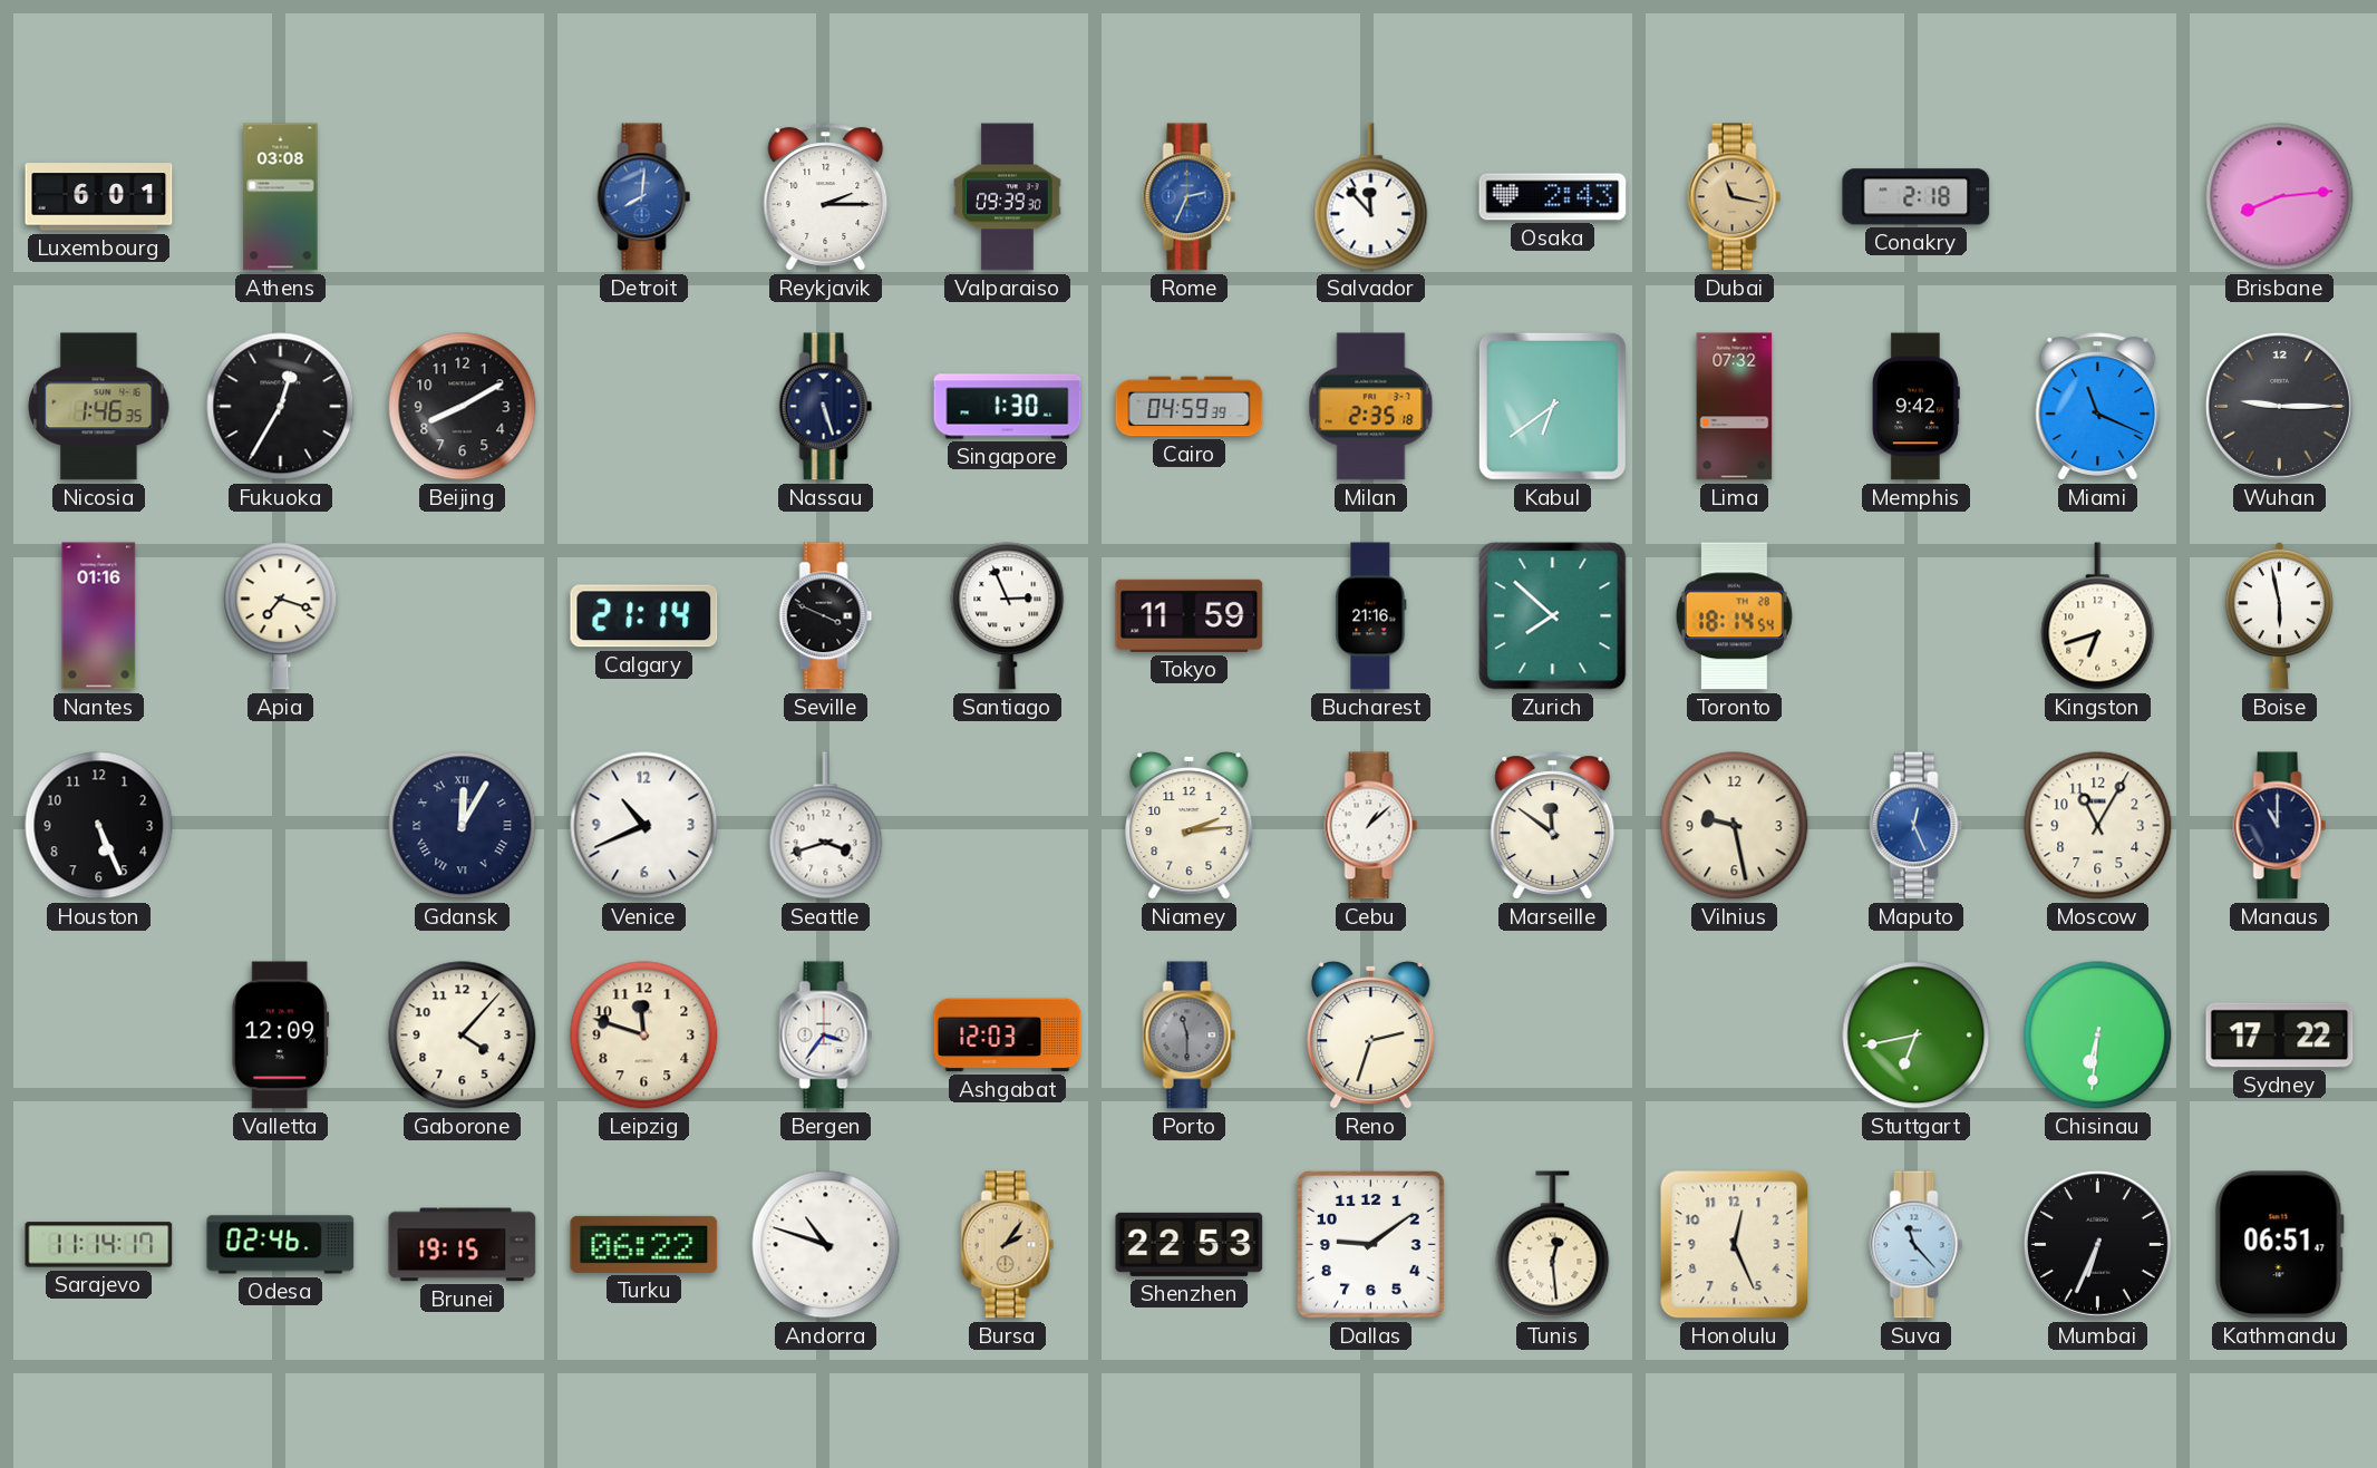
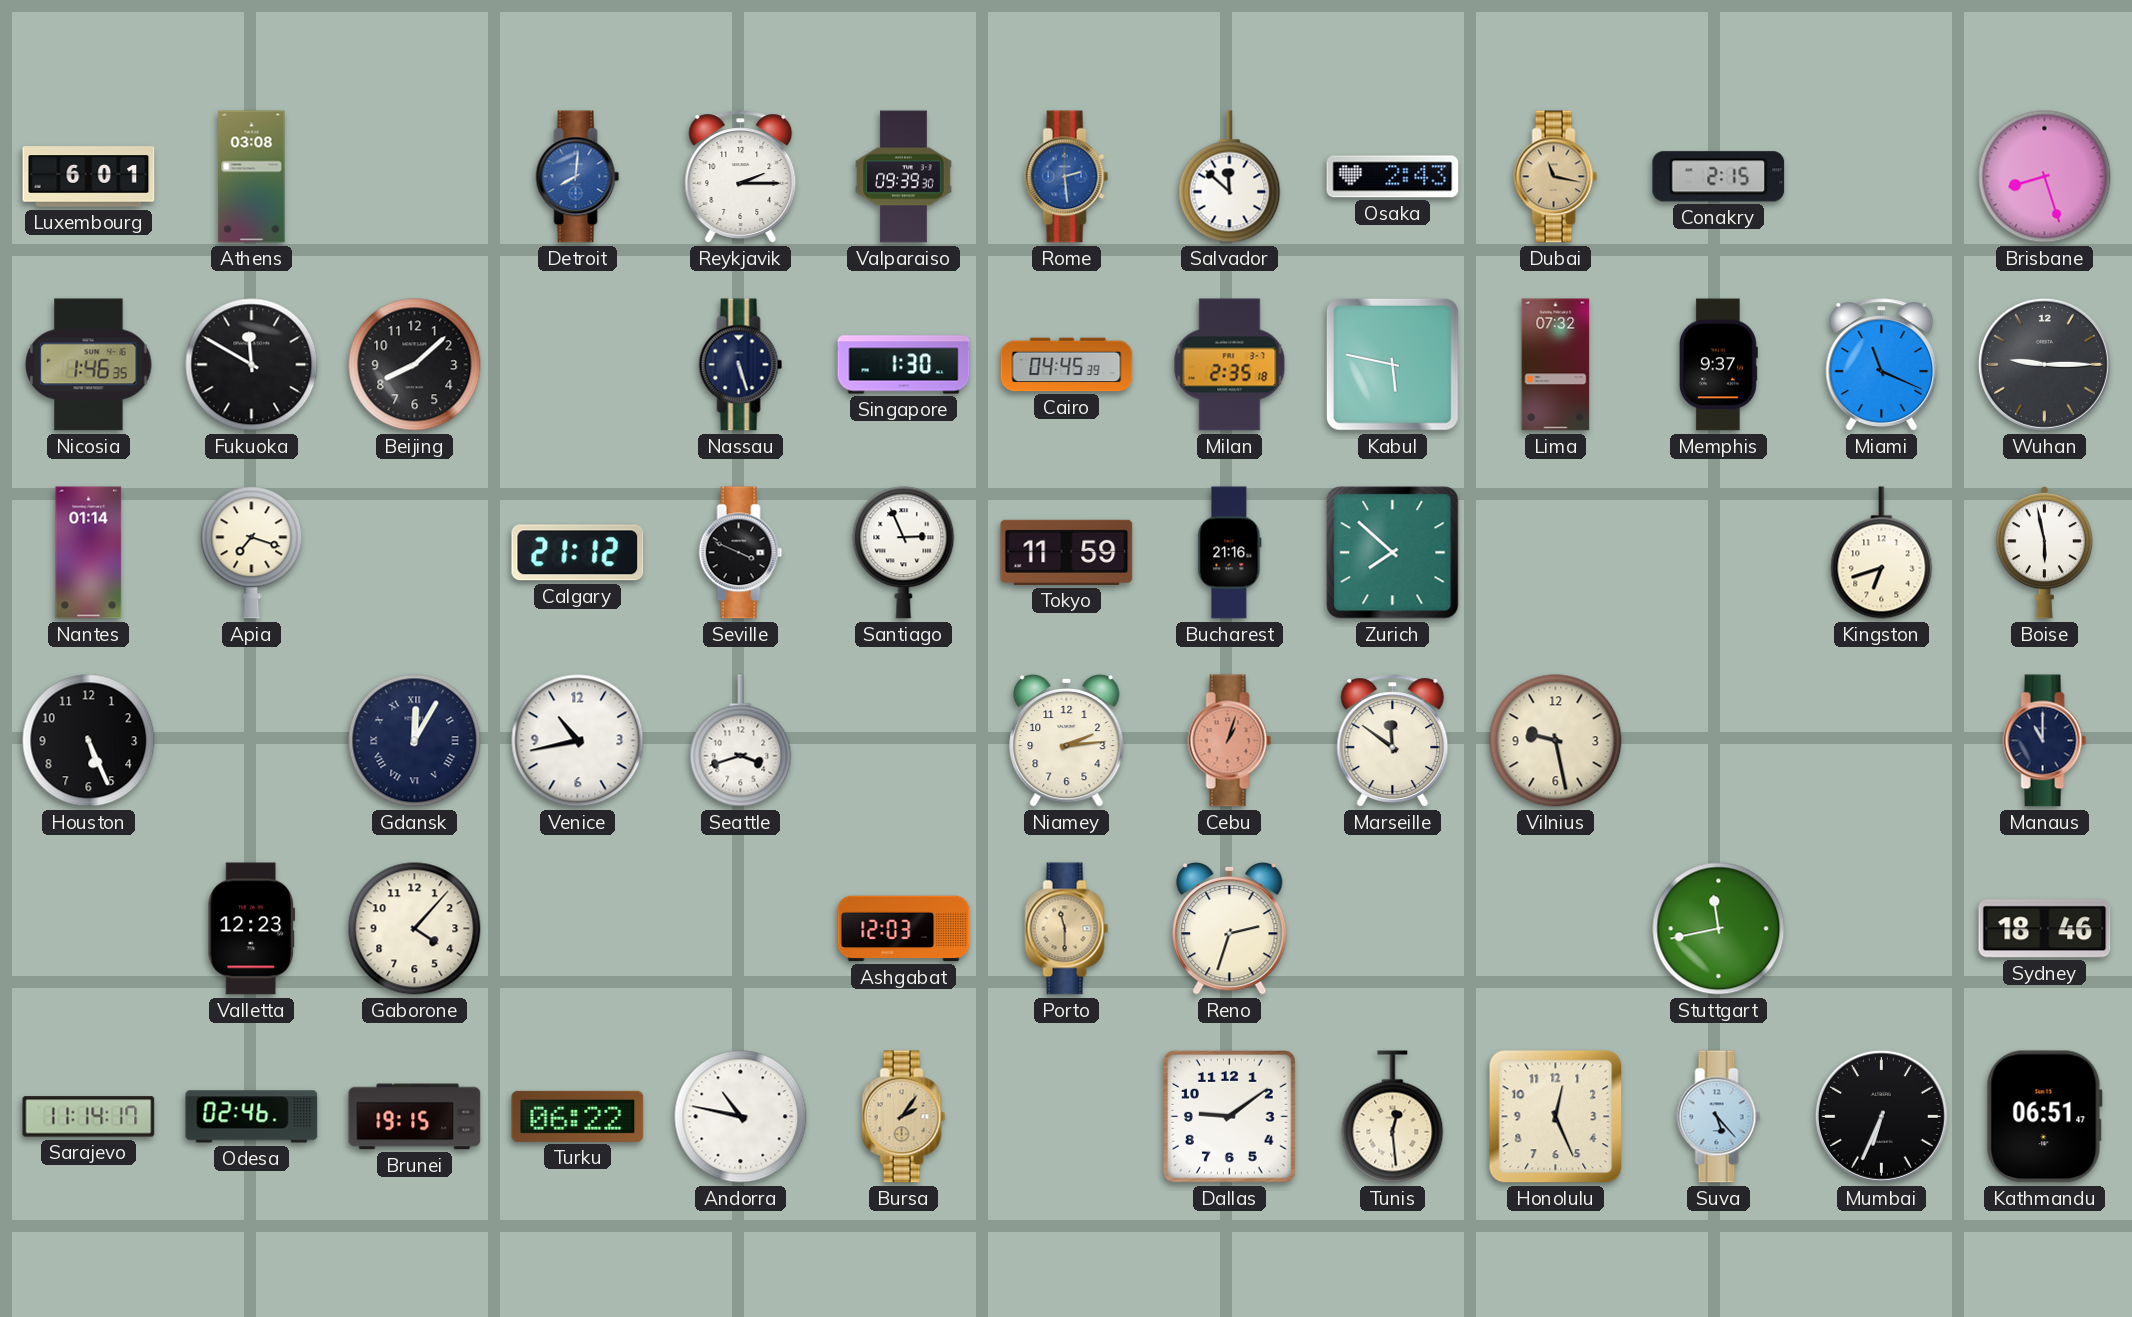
Rome: 2:34 -> 2:29 (1067, 177)
Salvador: 11:53 -> 11:52 (1230, 177)
Conakry: 2:18 -> 2:15 (1719, 177)
Brisbane: 8:14 -> 8:27 (2045, 177)
Fukuoka: 12:35 -> 11:50 (252, 365)
Beijing: 8:10 -> 8:08 (415, 365)
Cairo: 04:59 -> 04:45 (1067, 365)
Kabul: 6:39 -> 5:47 (1392, 364)
Memphis: 9:42 -> 9:37 (1718, 365)
Nantes: 01:16 -> 01:14 (89, 553)
Calgary: 21:14 -> 21:12 (578, 553)
Toronto: 18:14 -> none (1734, 616)
Venice: 10:41 -> 10:43 (578, 741)
Cebu: 1:08 -> 1:03 (1230, 741)
Cebu dial: white -> salmon (1230, 741)
Maputo: 12:26 -> none (1917, 826)
Moscow: 11:05 -> none (2098, 826)
Valletta: 12:09 -> 12:23 (252, 929)
Leipzig: 11:48 -> none (644, 1036)
Bergen: 3:36 -> none (826, 1036)
Porto dial: grey -> champagne (1067, 929)
Stuttgart: 6:43 -> 11:43 (1719, 929)
Chisinau: 6:31 -> none (2098, 1036)
Sydney: 17:22 -> 18:46 (2045, 929)
Andorra: 10:48 -> 10:47 (741, 1117)
Shenzhen: 22:53 -> none (1190, 1244)
Suva: 11:23 -> 5:23 (1719, 1117)
